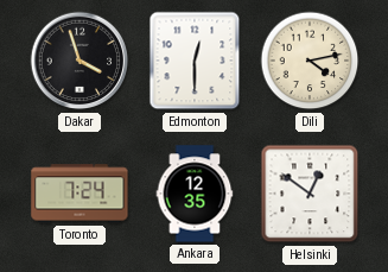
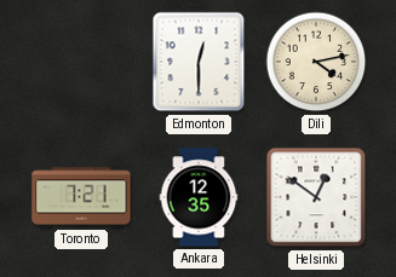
Dakar: 3:57 -> none (79, 61)
Toronto: 7:24 -> 7:21 (81, 197)
